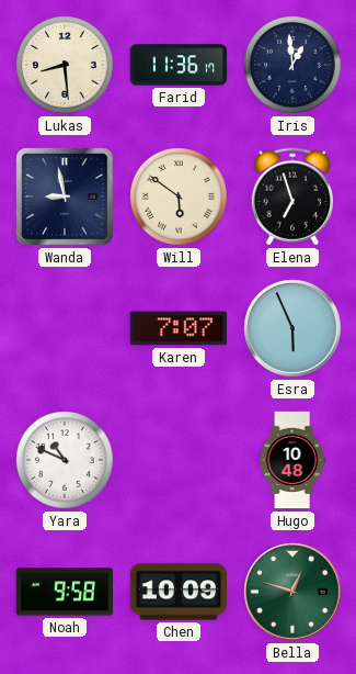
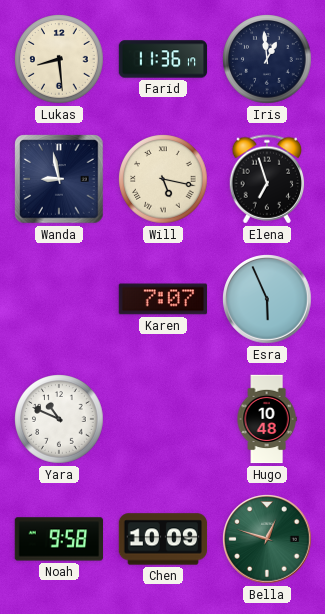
Will: 5:51 -> 5:17 (163, 179)
